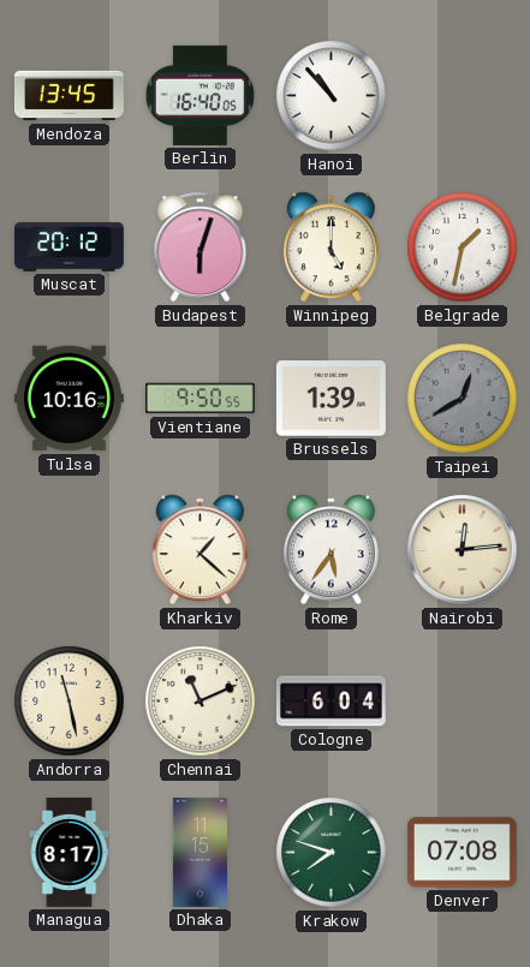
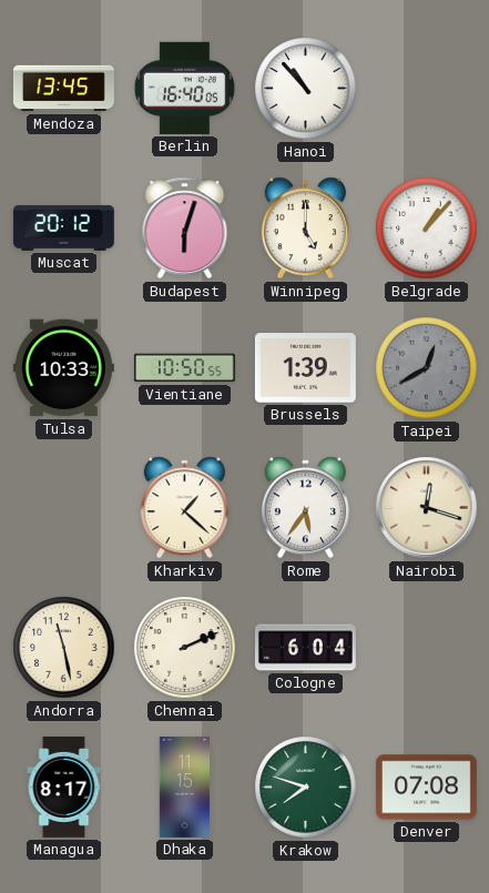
Belgrade: 1:32 -> 1:07 (427, 229)
Tulsa: 10:16 -> 10:33 (63, 368)
Vientiane: 9:50 -> 10:50 (184, 368)
Nairobi: 12:14 -> 12:18 (427, 508)
Chennai: 11:11 -> 2:11 (185, 648)
